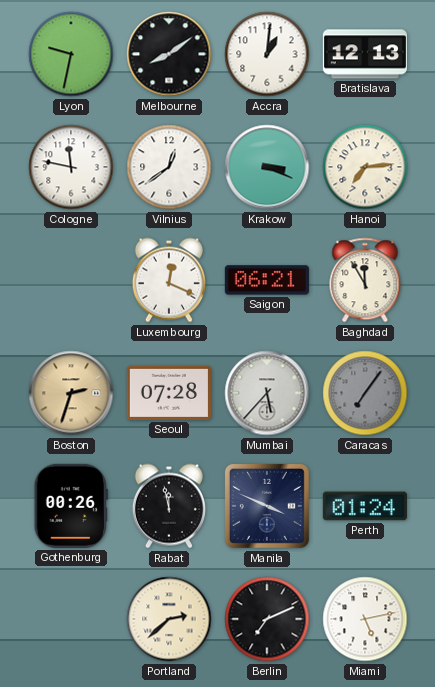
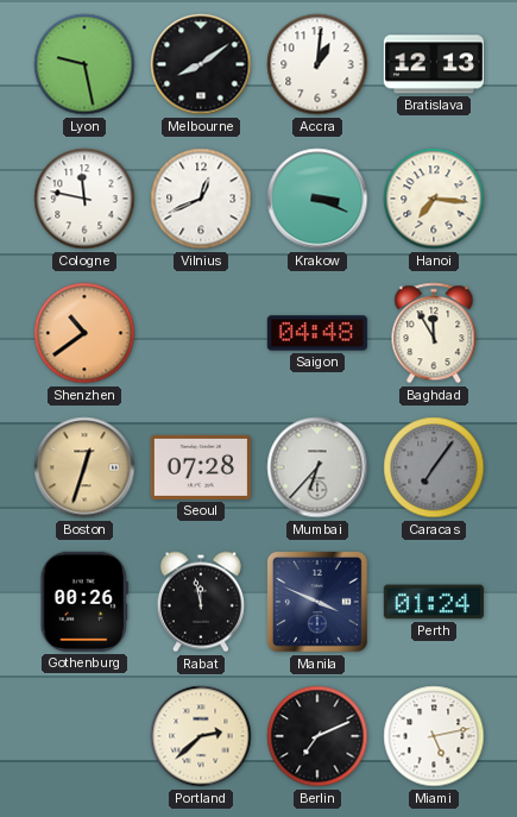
Lyon: 9:32 -> 9:28 (84, 64)
Vilnius: 12:39 -> 12:41 (201, 199)
Hanoi: 7:14 -> 7:16 (434, 199)
Shenzhen: none -> 10:39 (84, 333)
Luxembourg: 12:19 -> none (169, 280)
Saigon: 06:21 -> 04:48 (317, 333)
Boston: 2:33 -> 12:33 (84, 467)
Mumbai: 5:37 -> 6:37 (317, 467)
